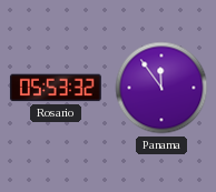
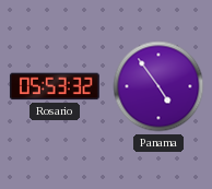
Panama: 11:54 -> 4:54 (158, 86)
